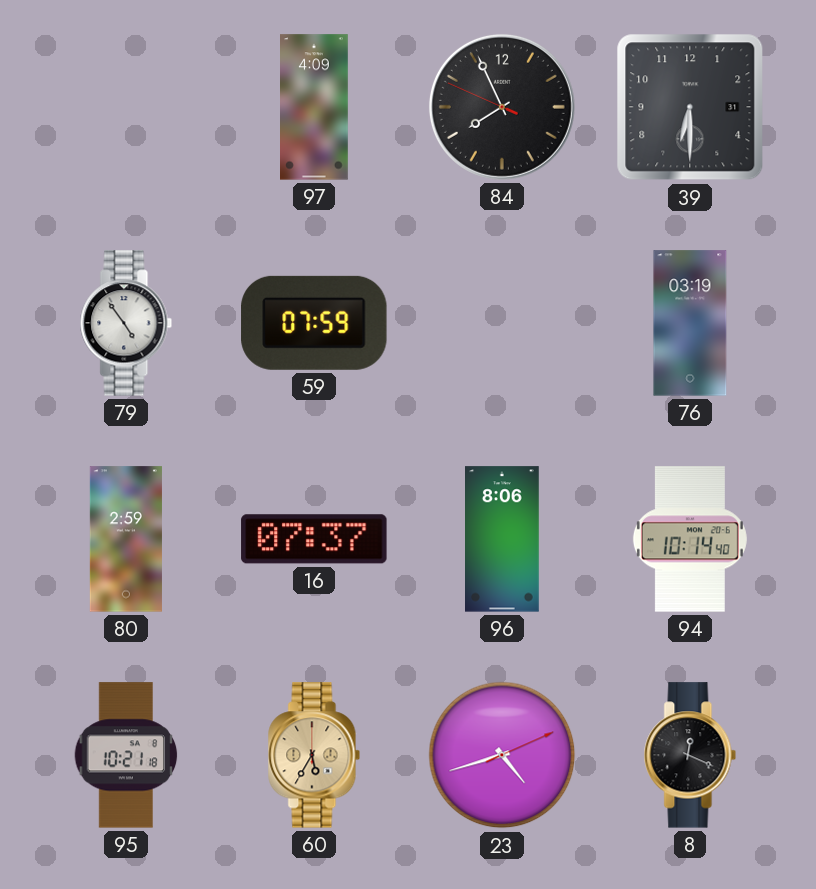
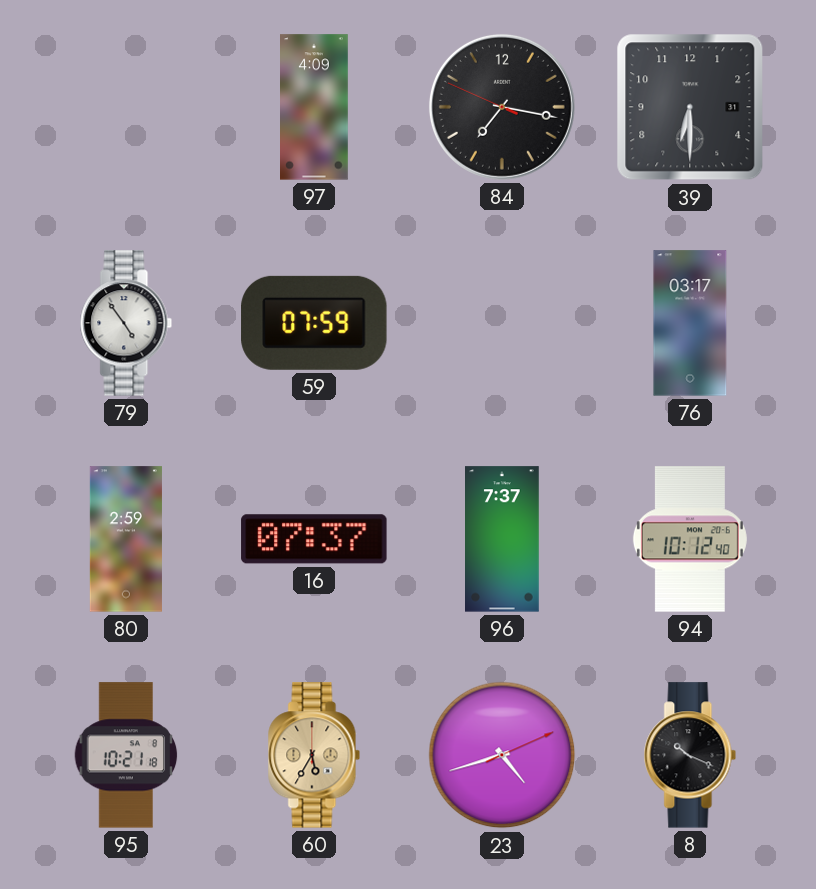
84: 7:55 -> 7:16 (502, 107)
76: 03:19 -> 03:17 (690, 323)
96: 8:06 -> 7:37 (503, 539)
94: 10:14 -> 10:12 (690, 539)
8: 12:19 -> 10:19 (690, 755)
